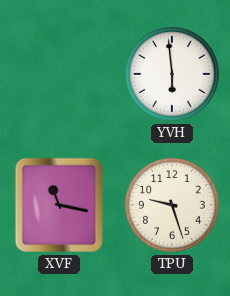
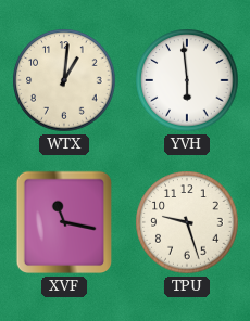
WTX: none -> 1:01 (64, 80)
